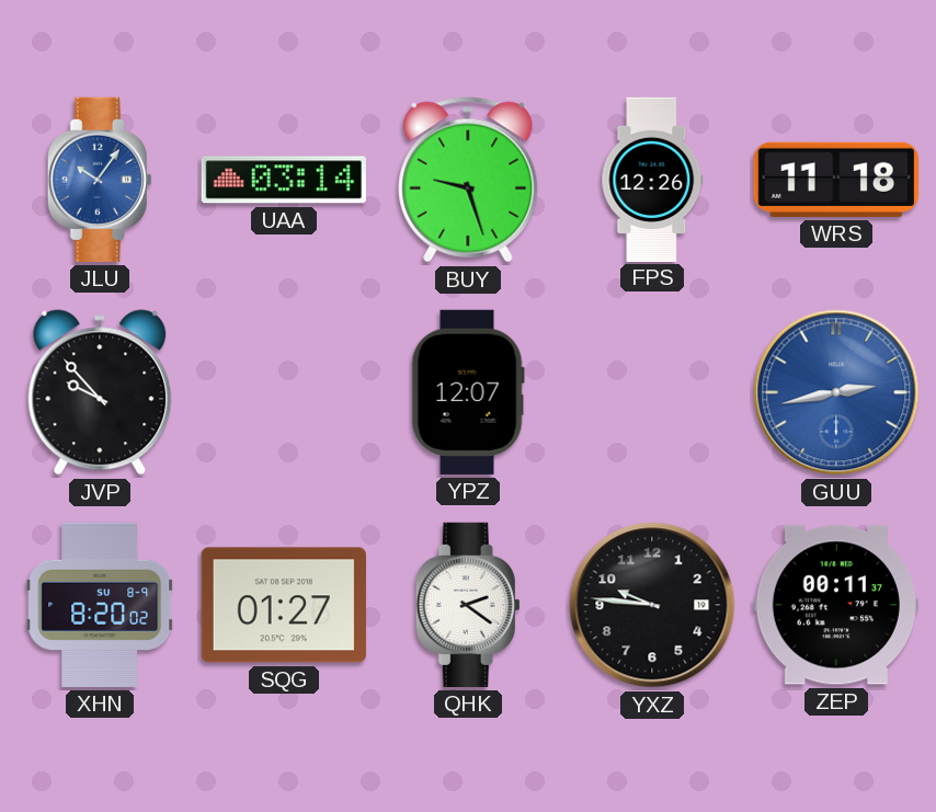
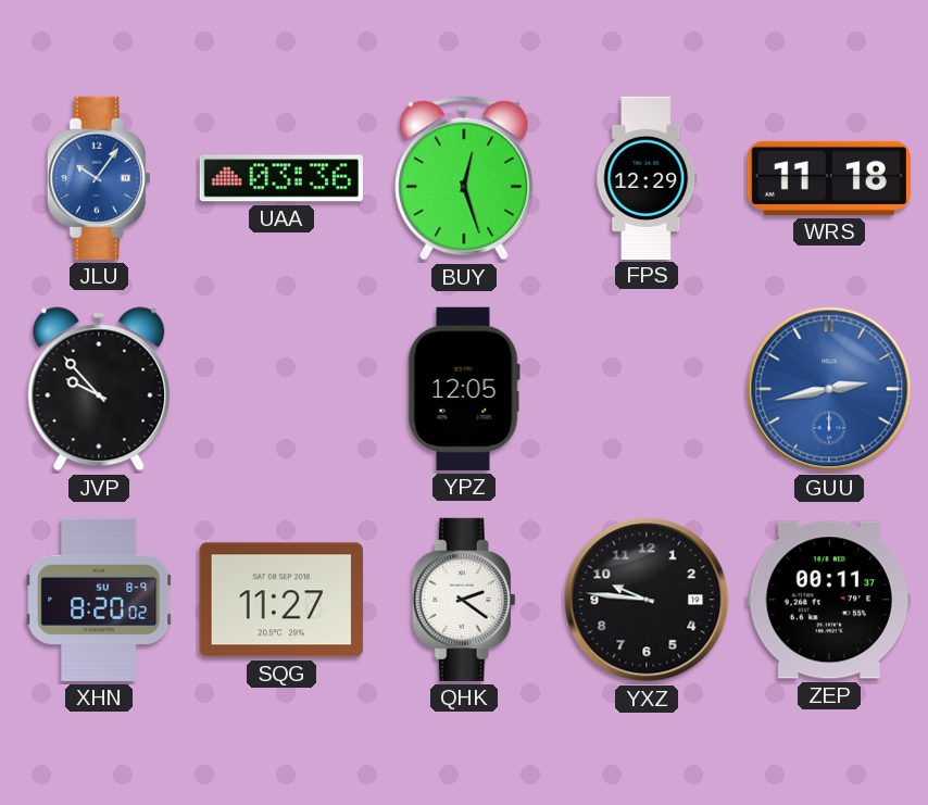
UAA: 03:14 -> 03:36 (281, 178)
BUY: 9:27 -> 12:27 (464, 178)
FPS: 12:26 -> 12:29 (647, 177)
YPZ: 12:07 -> 12:05 (464, 389)
SQG: 01:27 -> 11:27 (281, 600)
